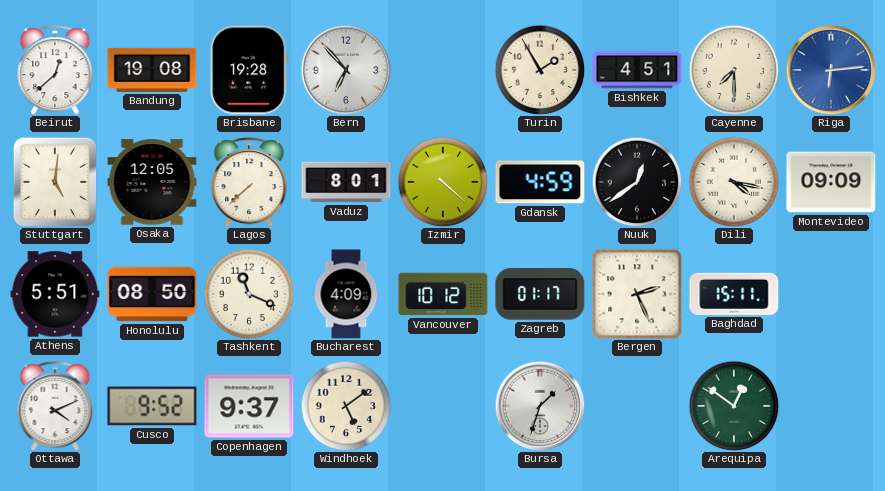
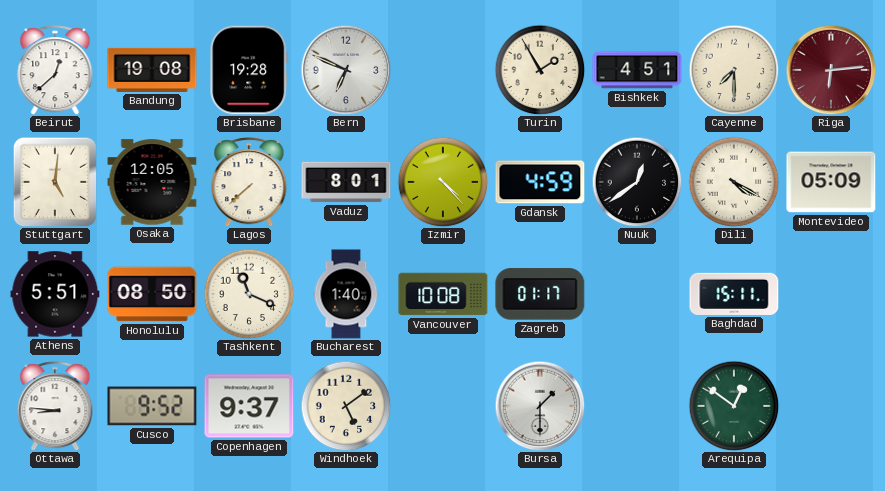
Bern: 6:53 -> 6:49 (346, 70)
Riga dial: blue -> burgundy (831, 70)
Izmir: 4:22 -> 4:23 (443, 182)
Dili: 4:17 -> 4:20 (734, 182)
Montevideo: 09:09 -> 05:09 (831, 182)
Bucharest: 4:09 -> 1:40 (346, 294)
Vancouver: 10:12 -> 10:08 (443, 294)
Bergen: 2:26 -> none (637, 294)
Ottawa: 4:11 -> 8:46 (55, 406)
Bursa: 1:33 -> 1:30 (540, 406)
